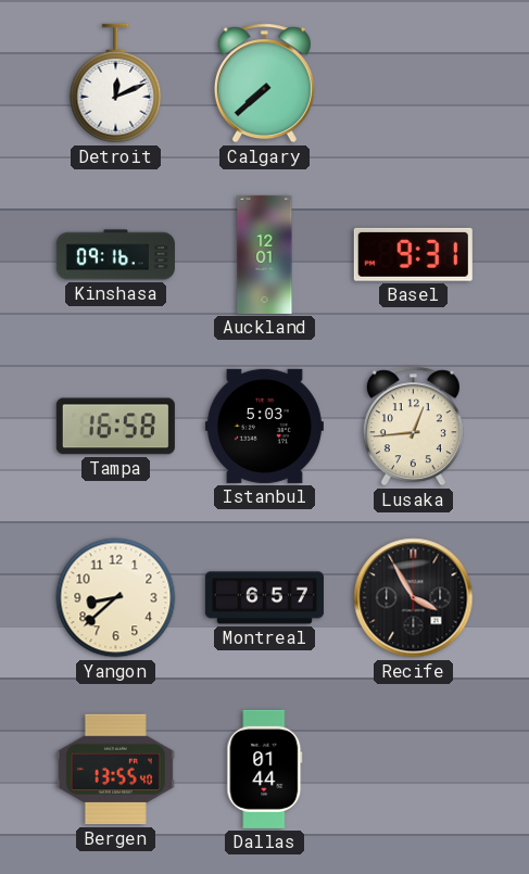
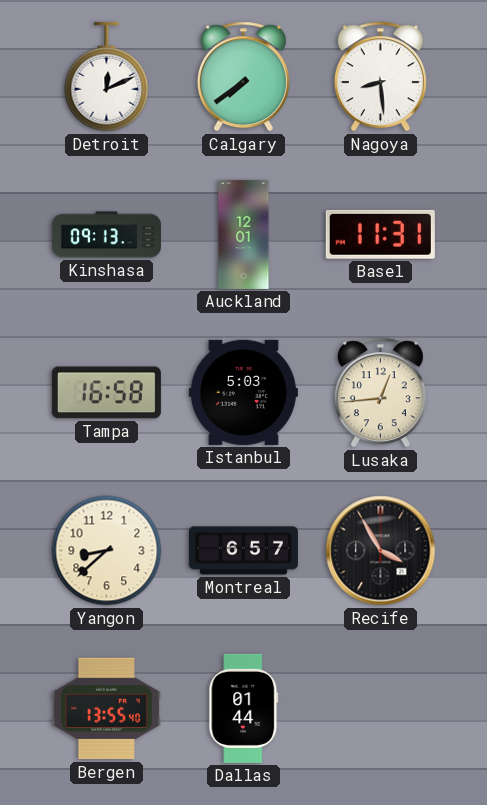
Calgary: 7:38 -> 7:39 (243, 77)
Nagoya: none -> 8:29 (380, 77)
Kinshasa: 09:16 -> 09:13 (106, 235)
Basel: 9:31 -> 11:31 (380, 234)
